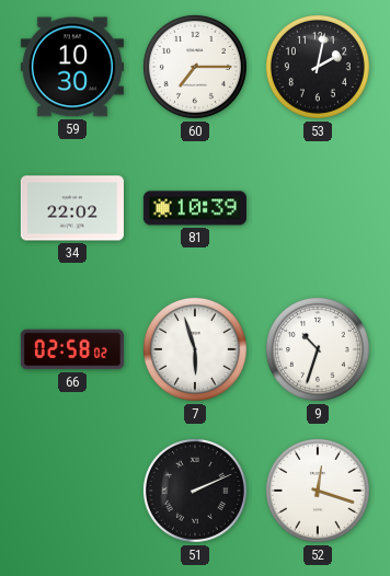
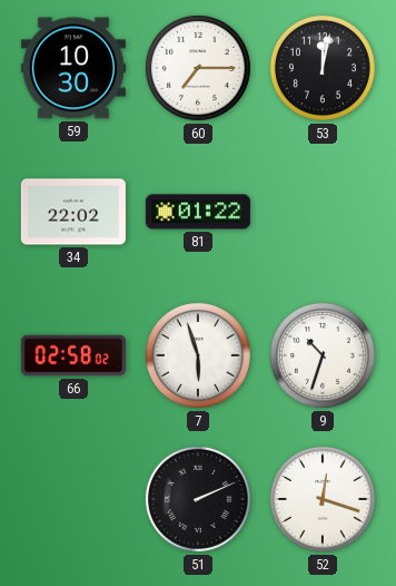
53: 2:02 -> 12:02 (323, 68)
81: 10:39 -> 01:22 (198, 212)
